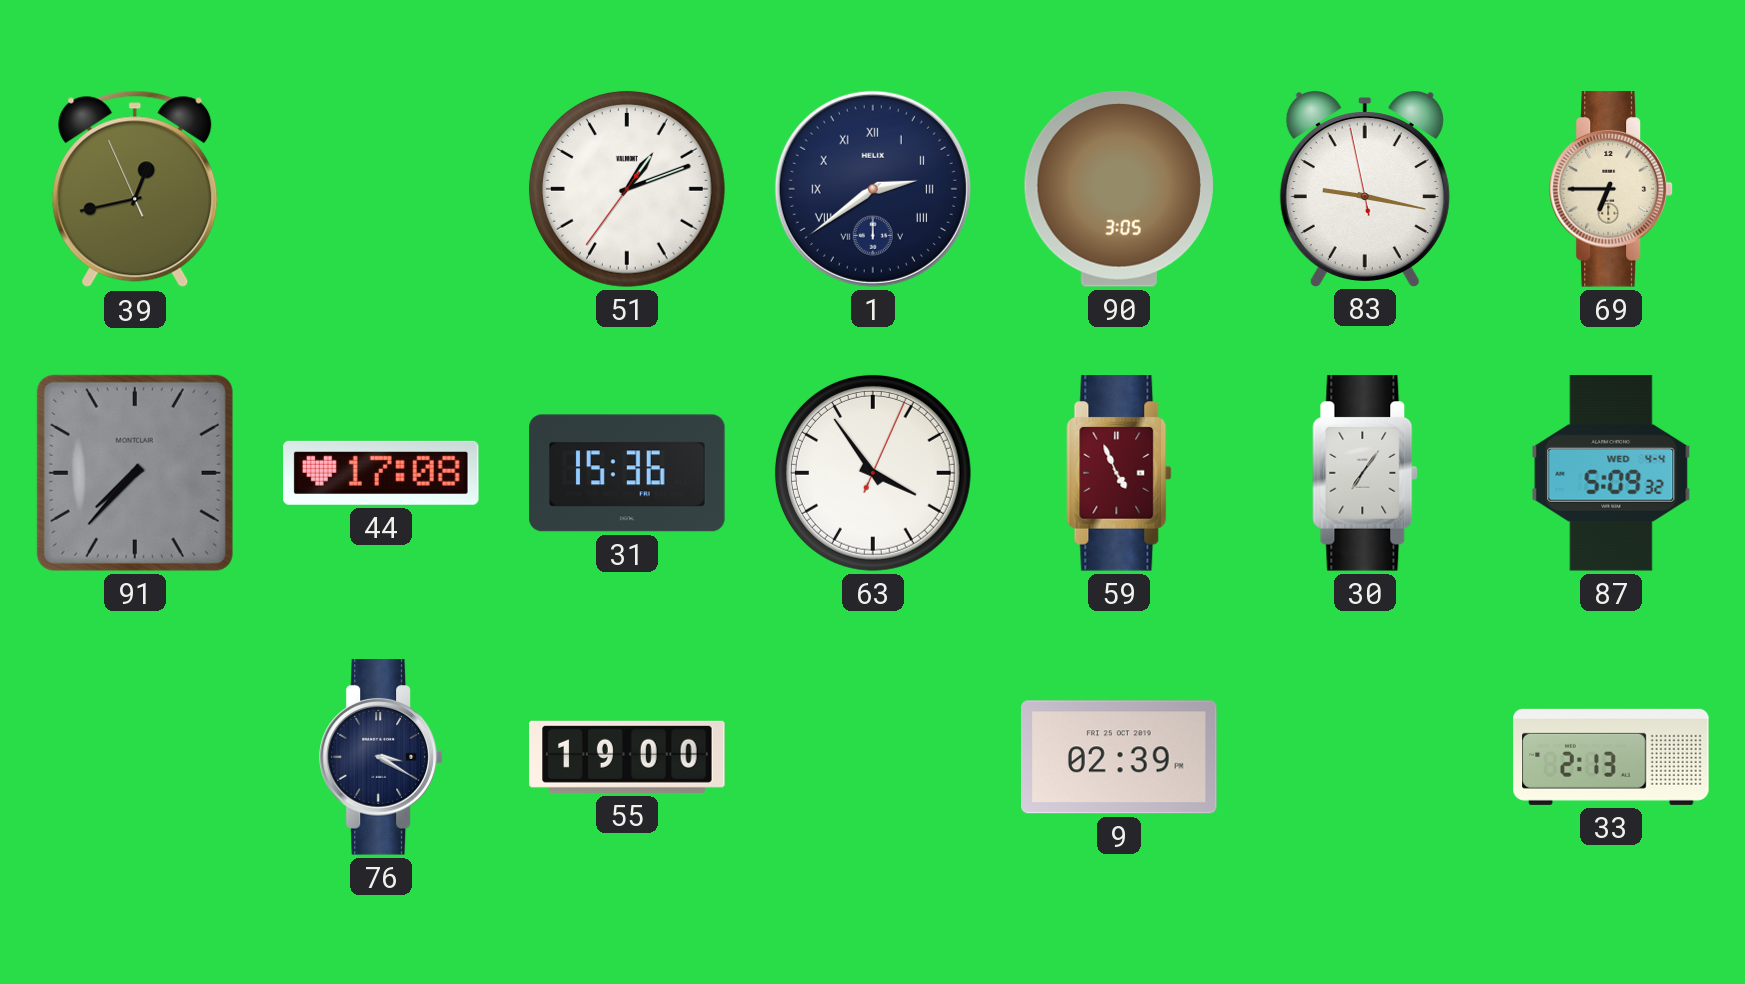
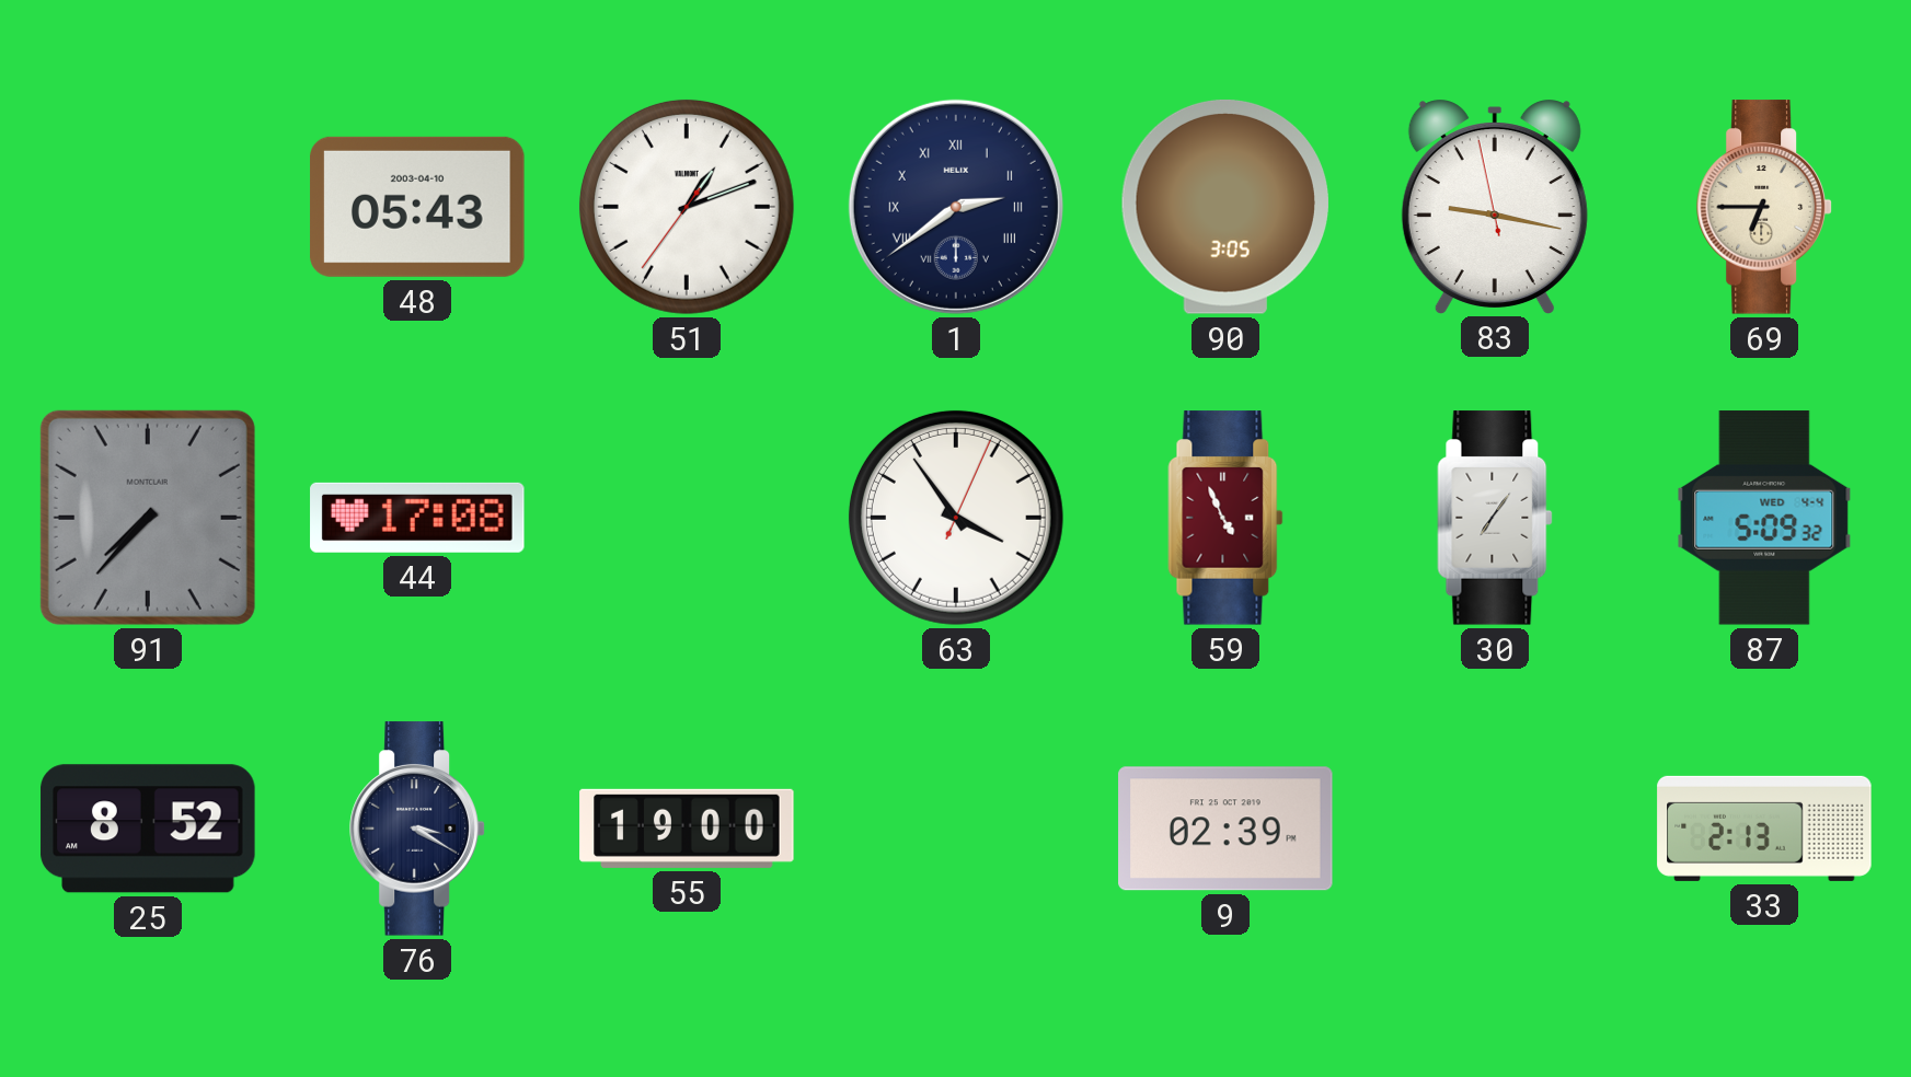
39: 12:42 -> none (135, 189)
48: none -> 05:43 (417, 207)
31: 15:36 -> none (627, 473)
25: none -> 8:52 (148, 829)
